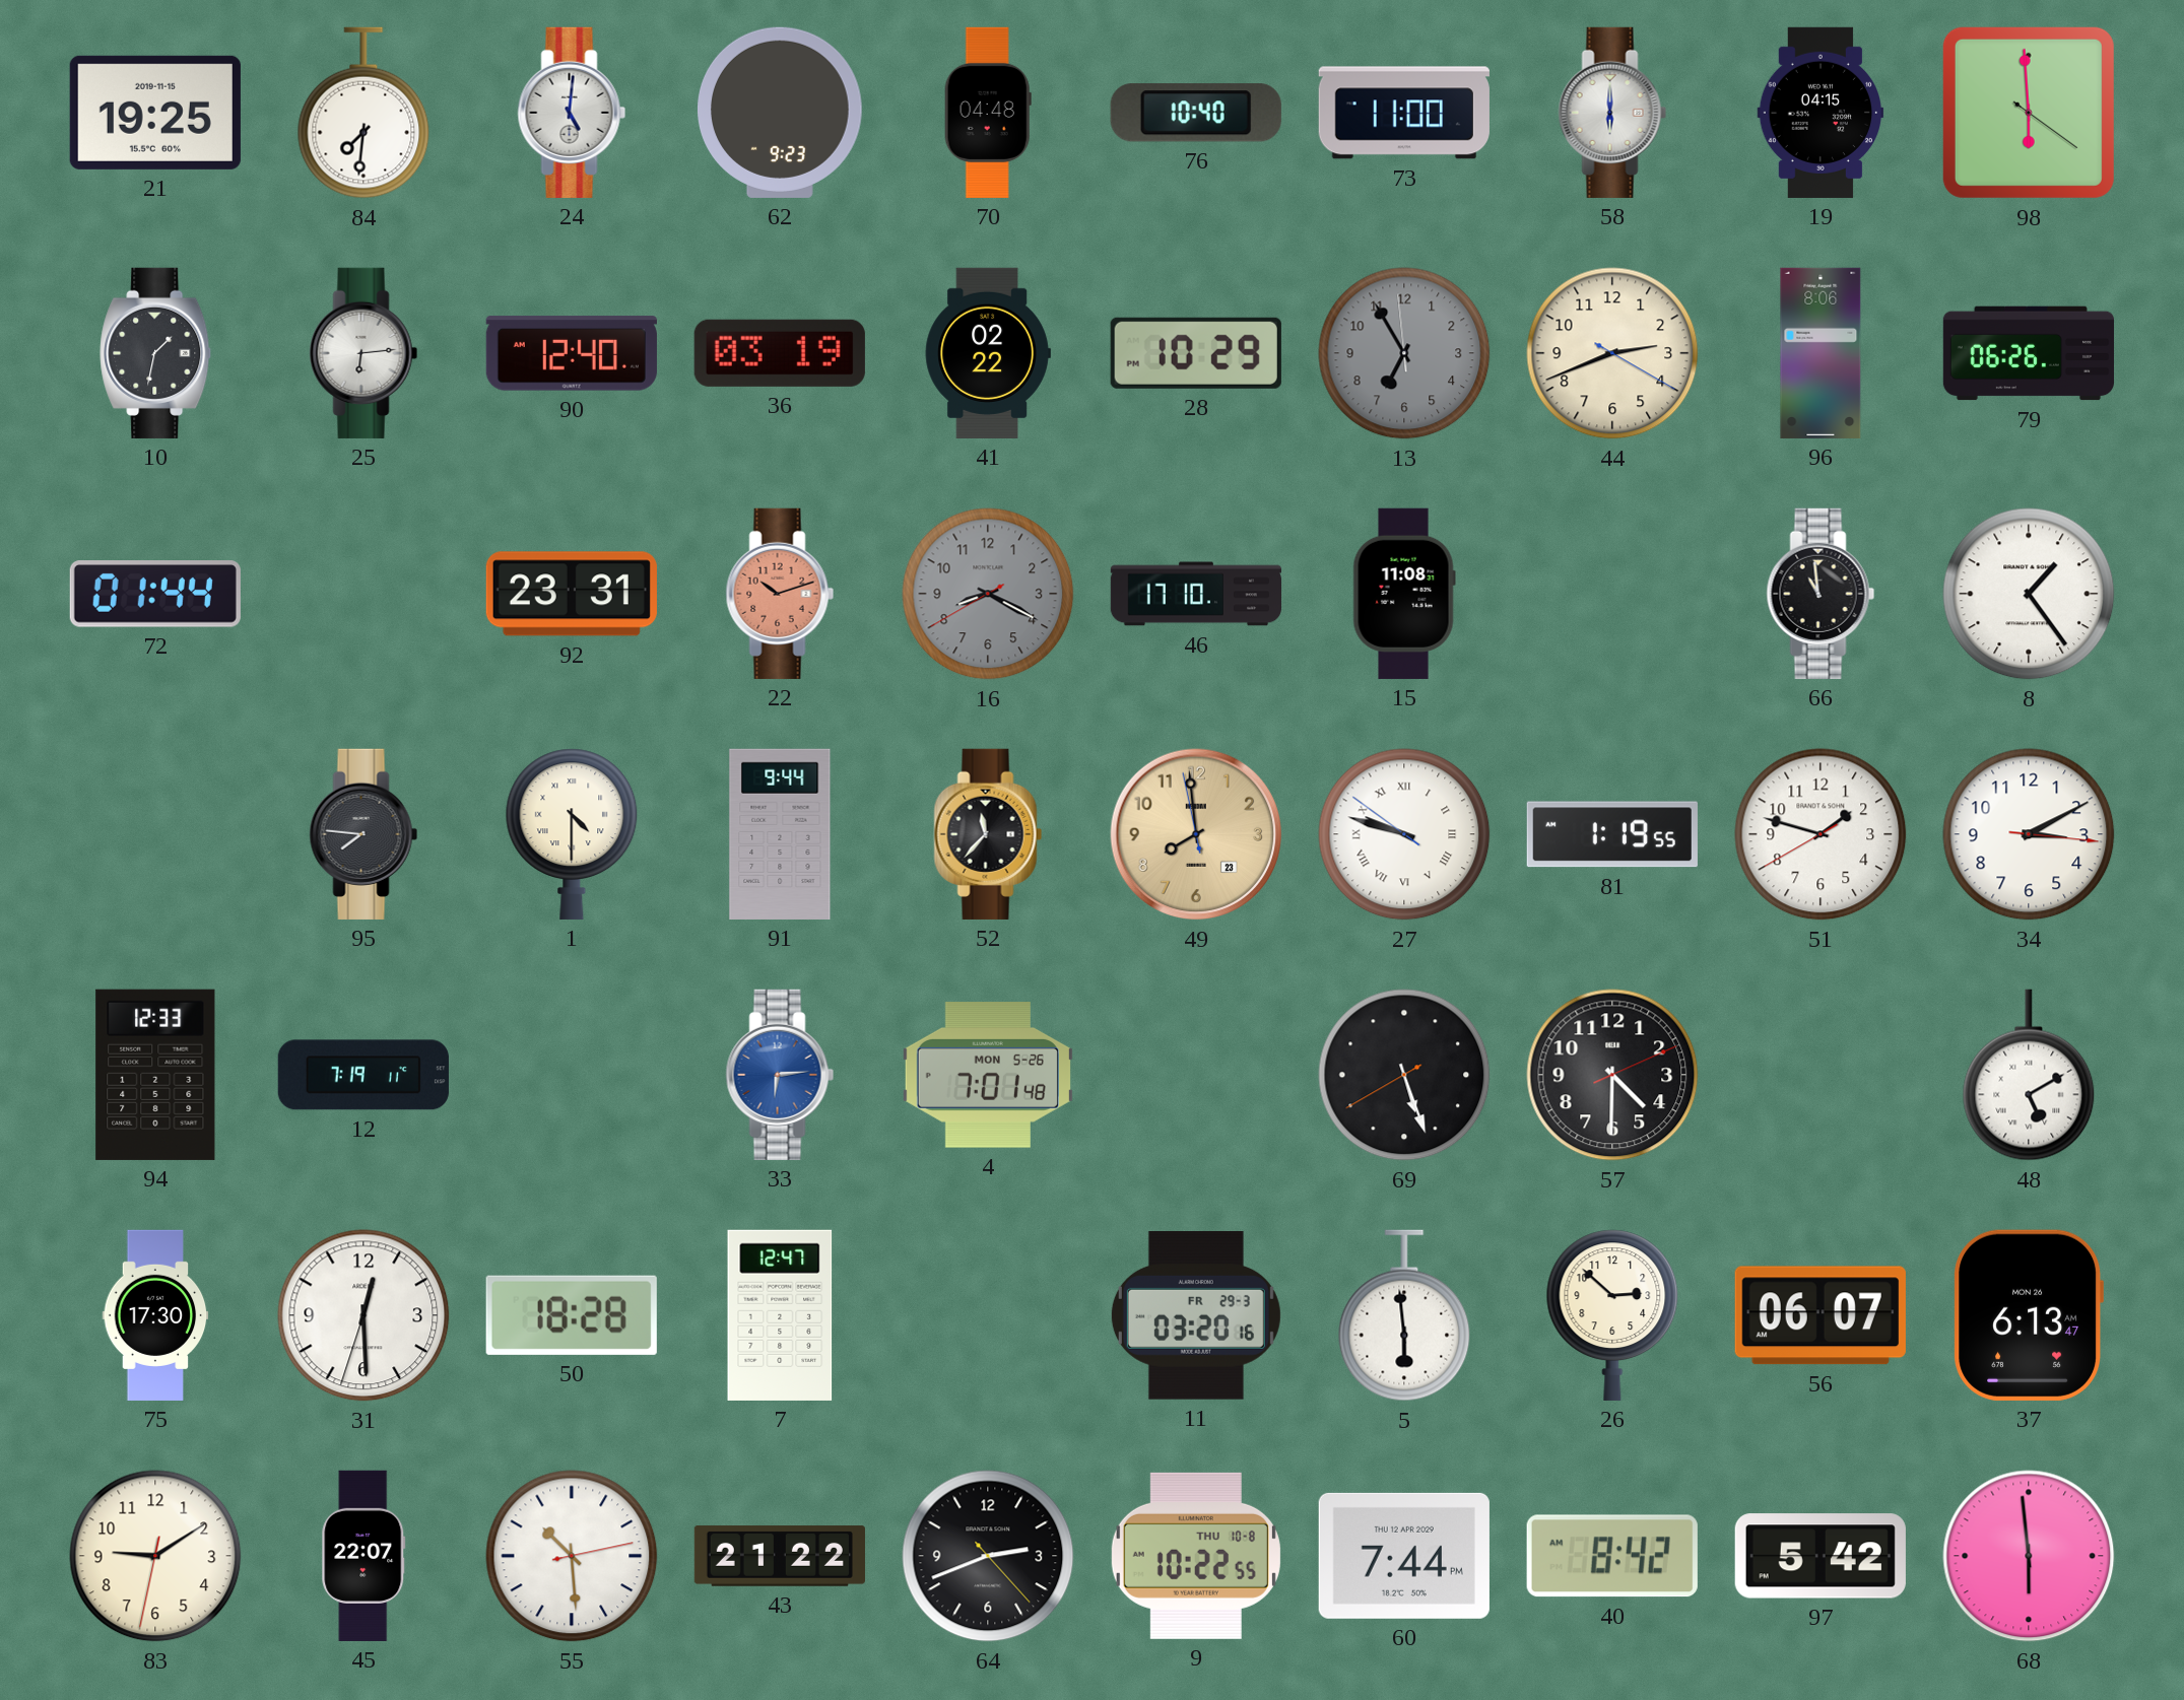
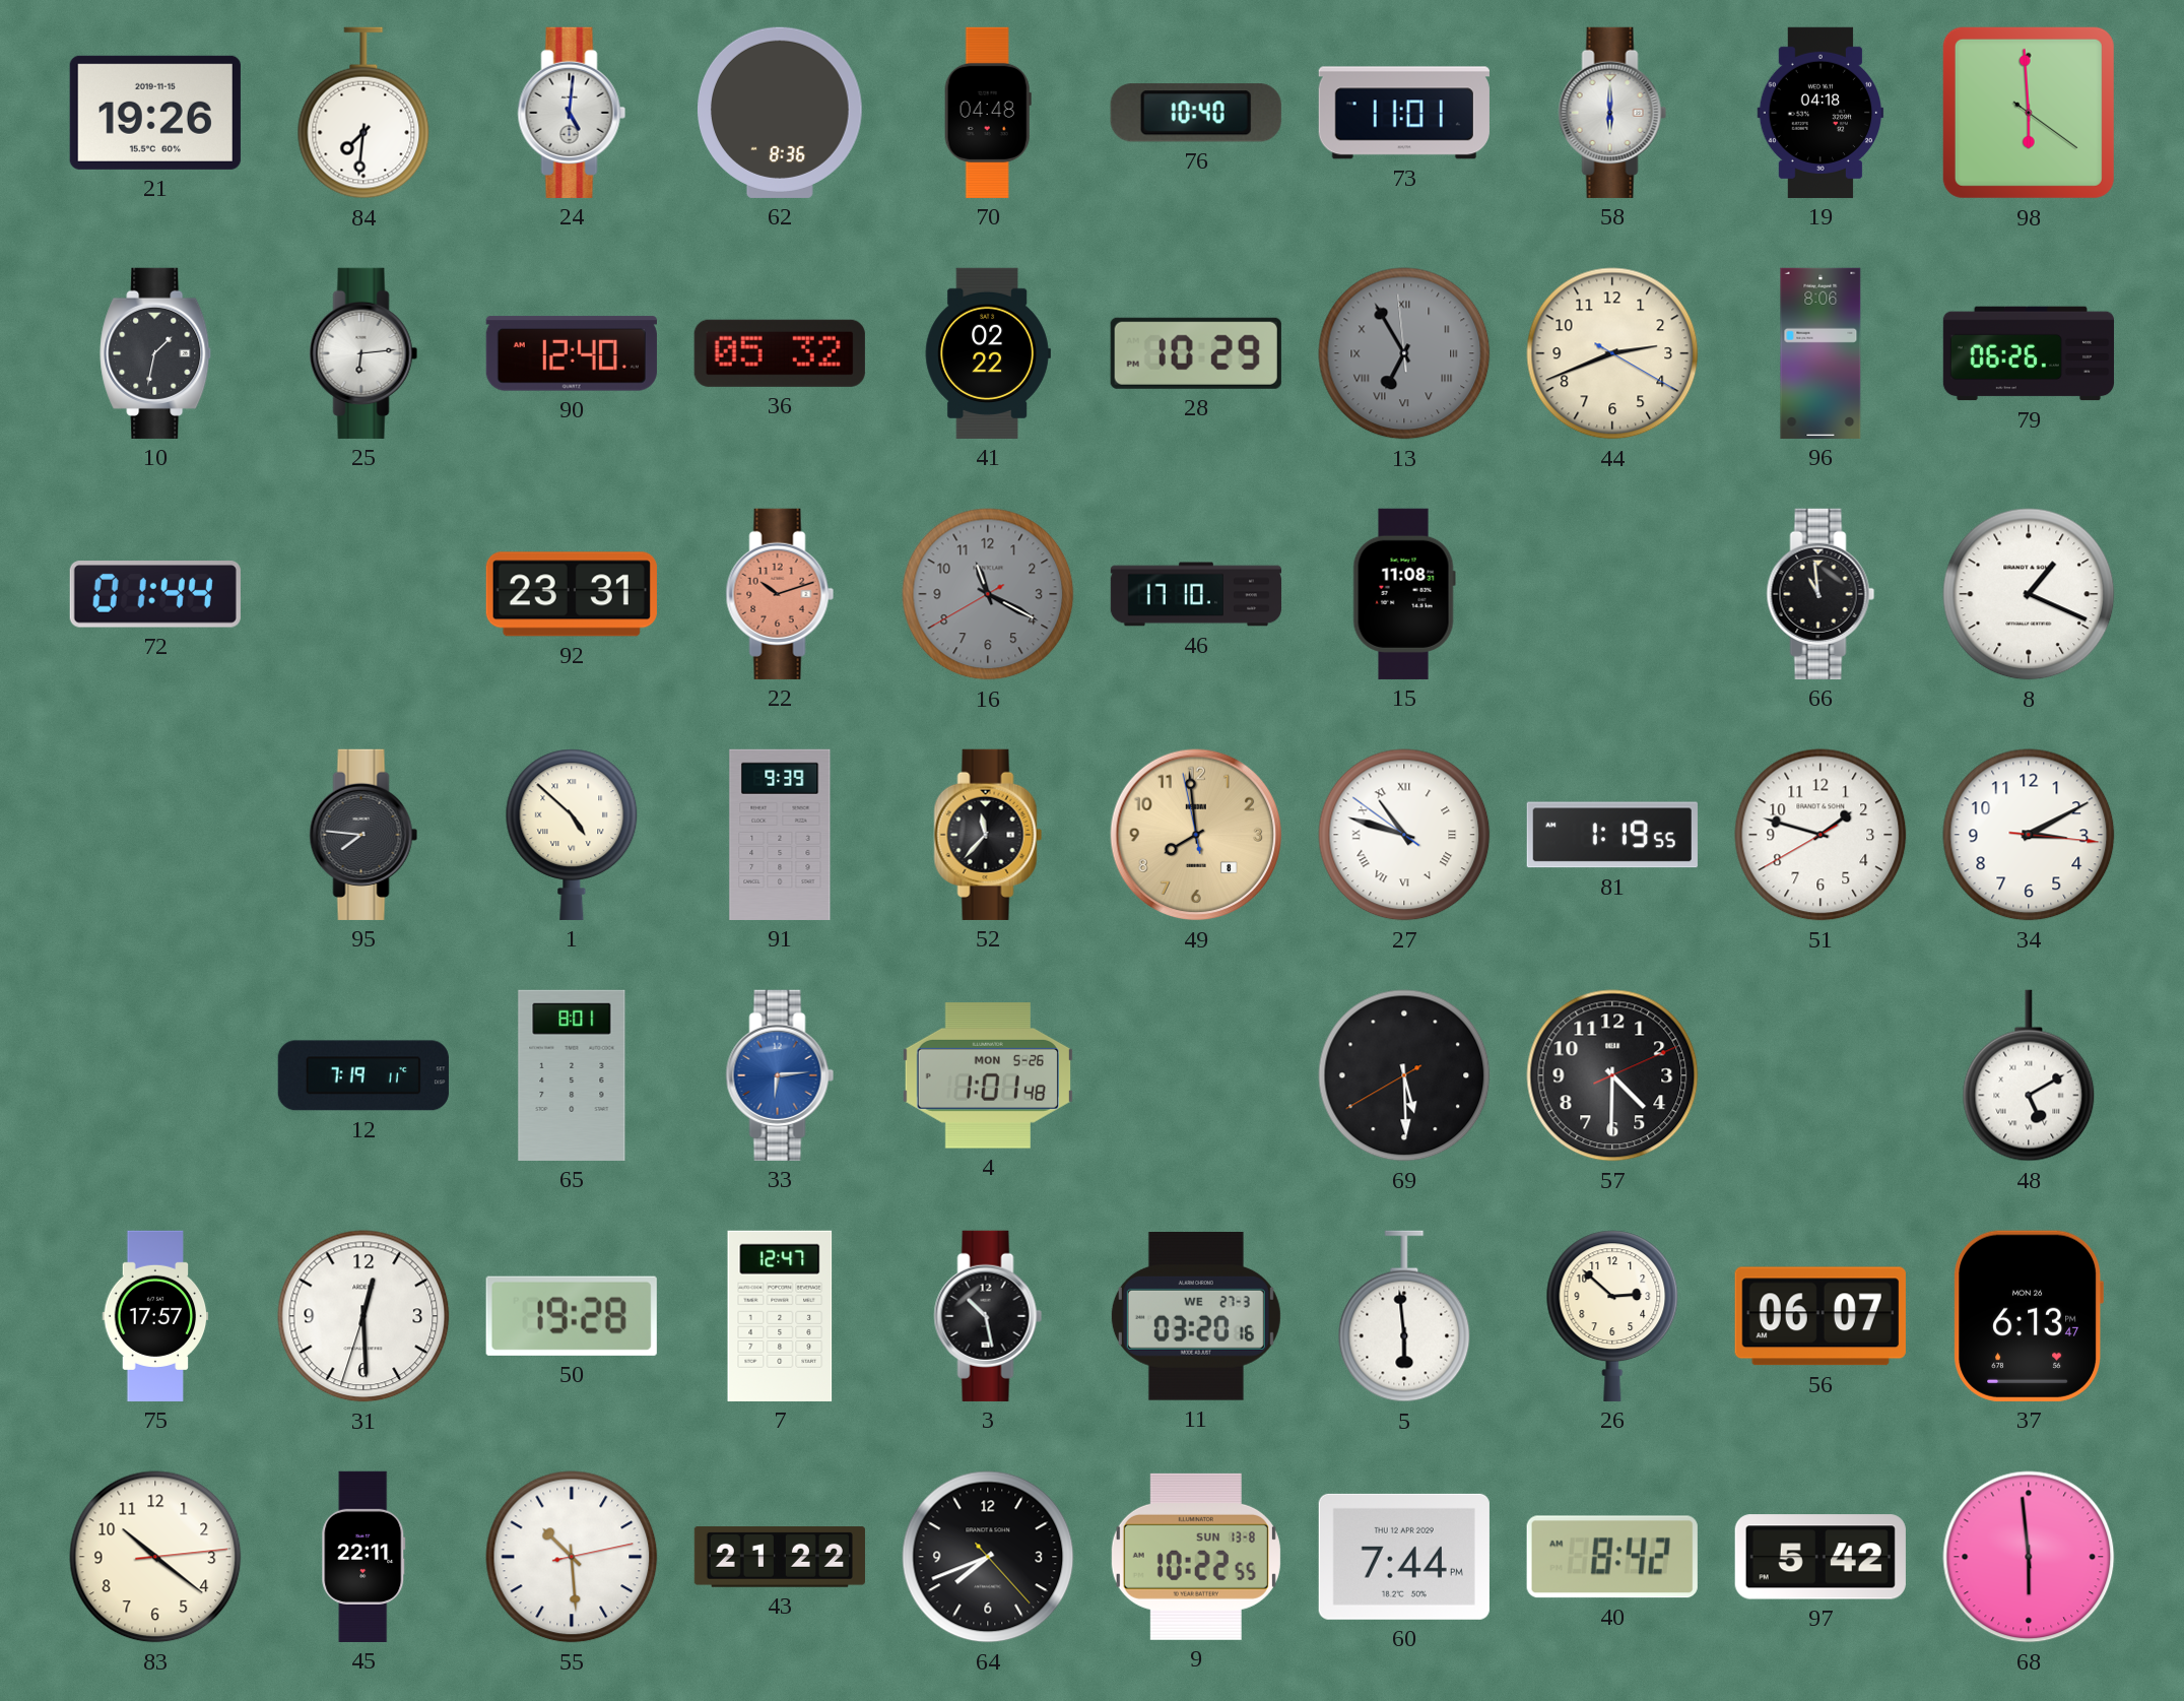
21: 19:25 -> 19:26 (155, 113)
62: 9:23 -> 8:36 (781, 113)
73: 11:00 -> 11:01 (1404, 113)
19: 04:15 -> 04:18 (1821, 113)
36: 03:19 -> 05:32 (780, 353)
13 numerals: Arabic -> Roman (1404, 353)
16: 8:19 -> 11:19 (988, 594)
8: 1:24 -> 1:19 (2029, 594)
1: 4:30 -> 4:52 (572, 835)
91: 9:44 -> 9:39 (780, 835)
49 date: 23 -> 8 (1196, 835)
27: 9:47 -> 10:47 (1404, 835)
94: 12:33 -> none (155, 1075)
65: none -> 8:01 (572, 1075)
4: 7:01 -> 1:01 (988, 1076)
69: 5:26 -> 5:29 (1404, 1075)
75: 17:30 -> 17:57 (155, 1316)
50: 18:28 -> 19:28 (572, 1316)
3: none -> 10:28 (988, 1316)
11 date: FR 29-3 -> WE 27-3 (1196, 1317)
37: 6:13:47 AM -> 6:13:47 PM (2028, 1316)
83: 9:09 -> 10:21 (155, 1557)
45: 22:07 -> 22:11 (363, 1557)
64: 2:41 -> 7:41 (988, 1557)
9 date: THU 10-8 -> SUN 13-8 (1196, 1557)
